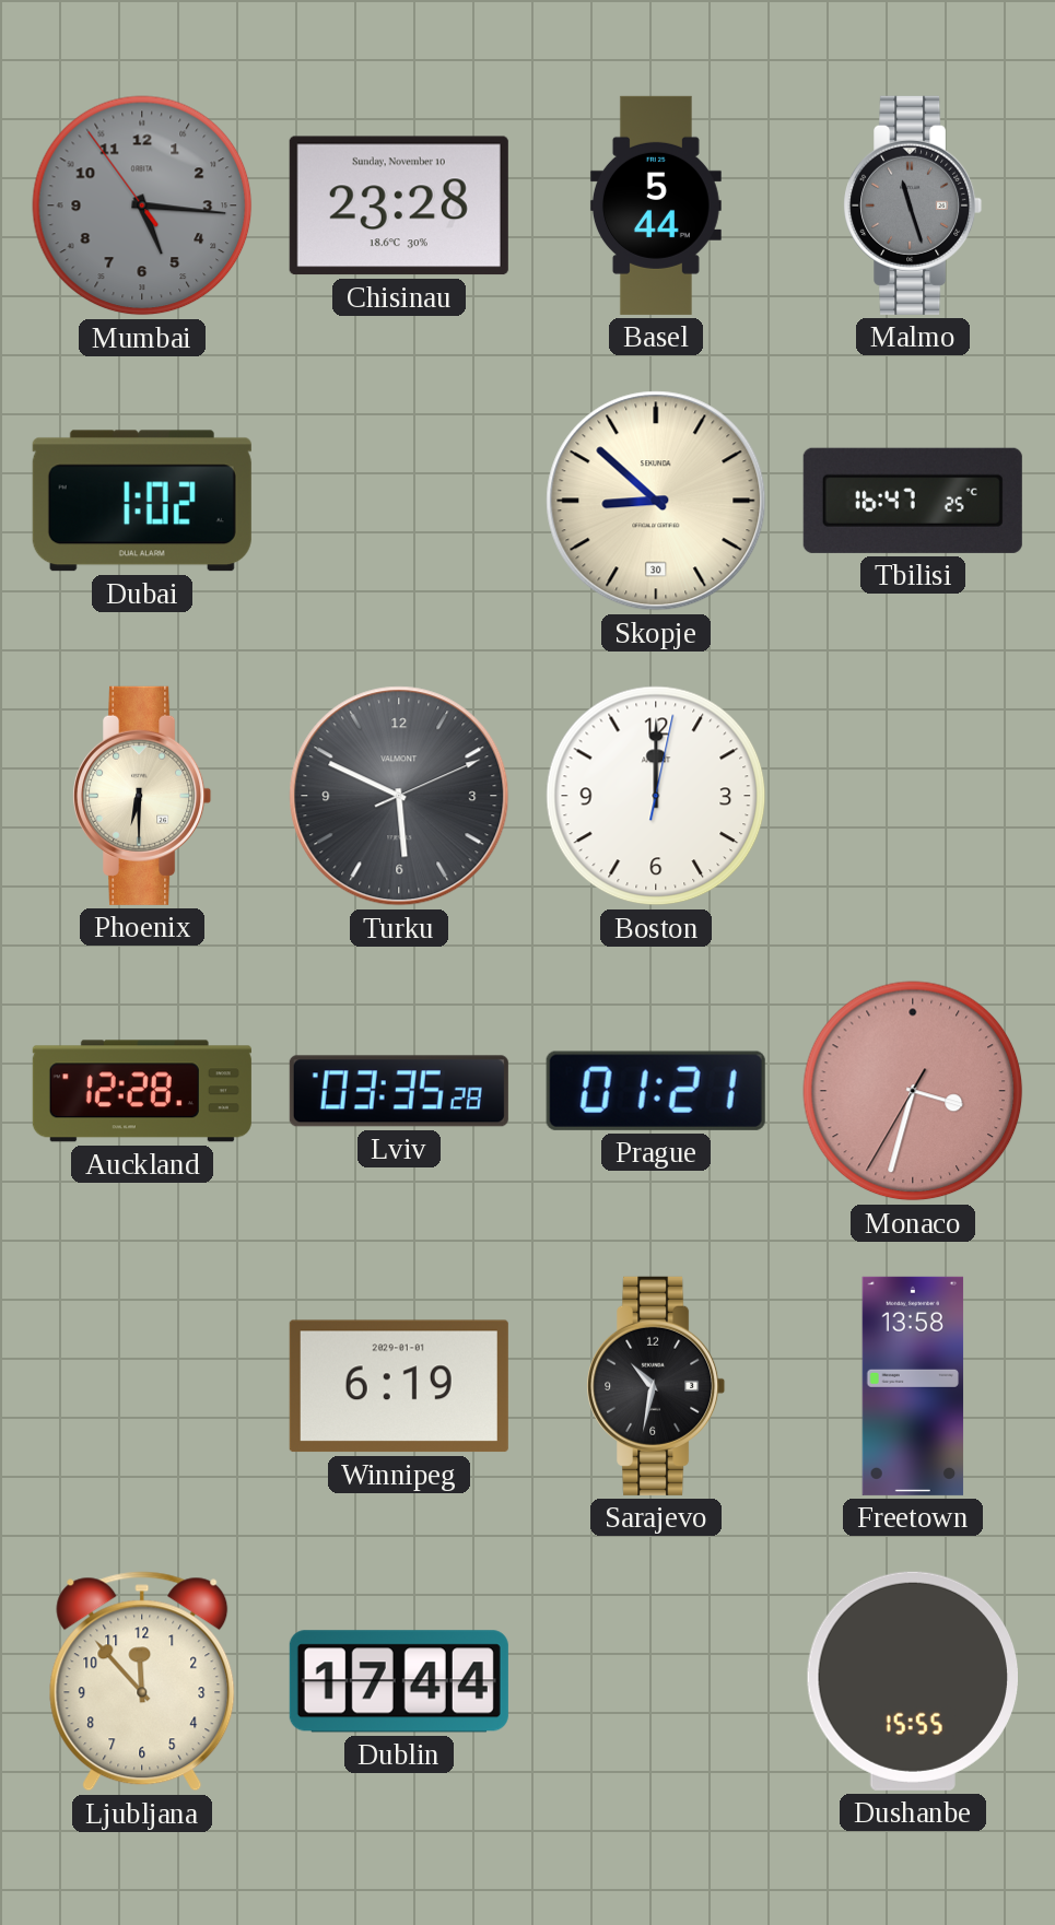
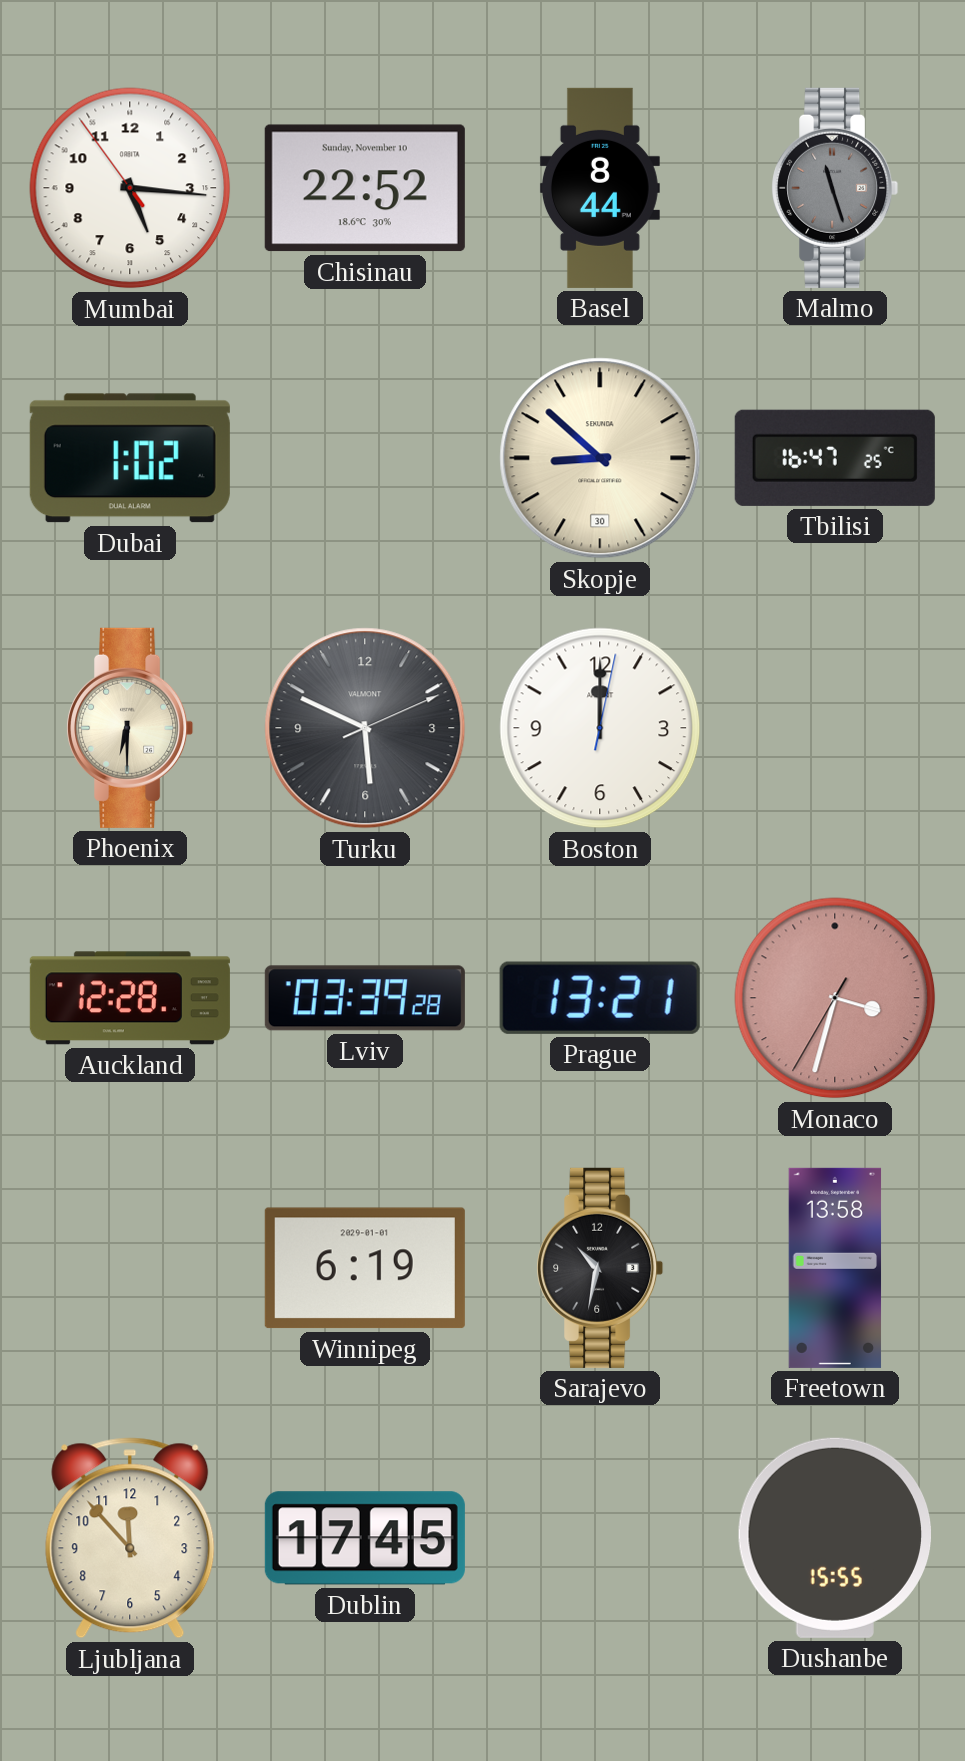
Mumbai dial: grey -> white (130, 188)
Chisinau: 23:28 -> 22:52 (365, 188)
Basel: 5:44 -> 8:44 (600, 188)
Lviv: 03:35 -> 03:39 (365, 998)
Prague: 01:21 -> 13:21 (600, 998)
Dublin: 17:44 -> 17:45 (365, 1538)
